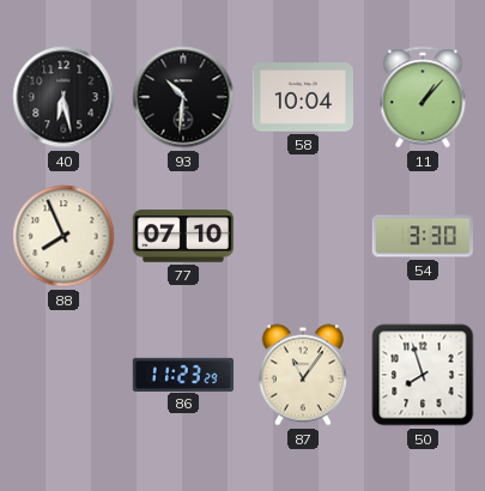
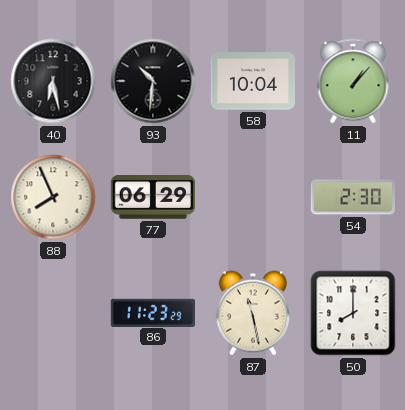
77: 07:10 -> 06:29 (153, 198)
54: 3:30 -> 2:30 (353, 197)
87: 11:06 -> 11:28 (253, 313)
50: 7:57 -> 8:00 (353, 313)
